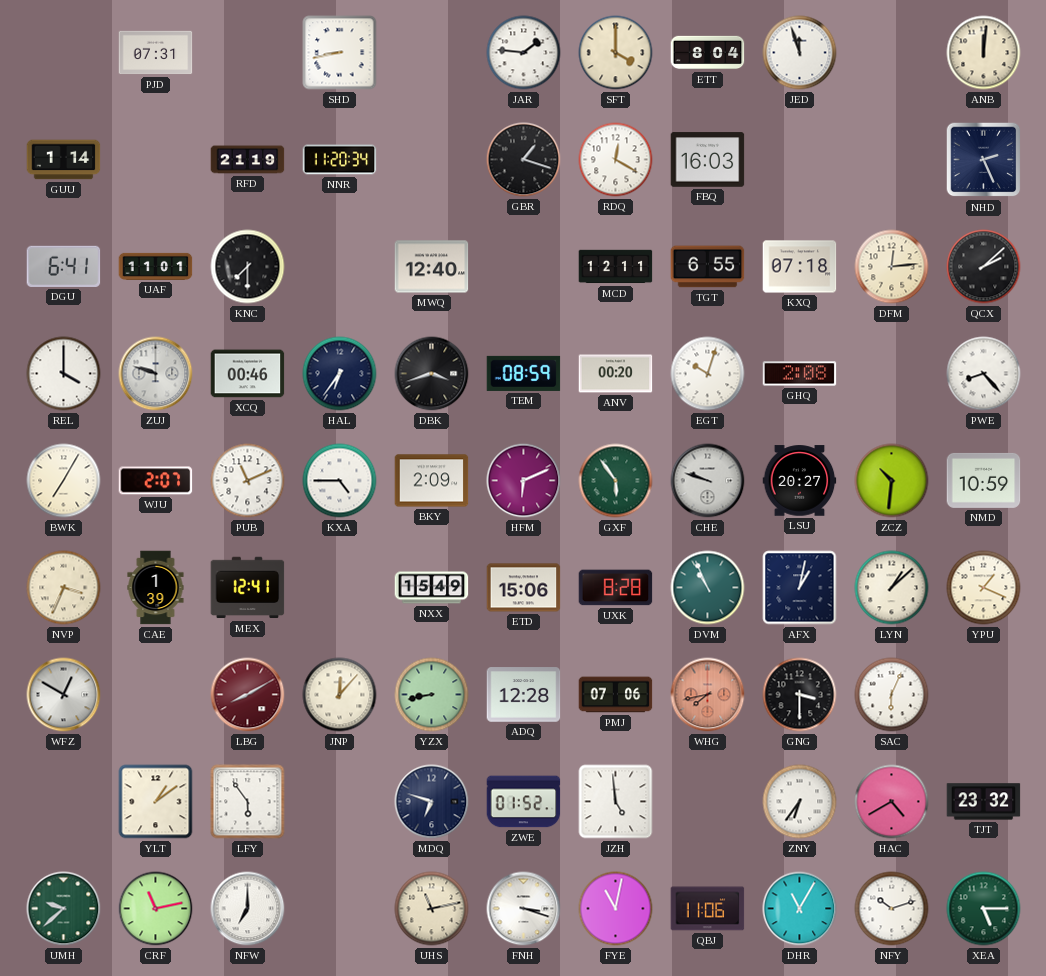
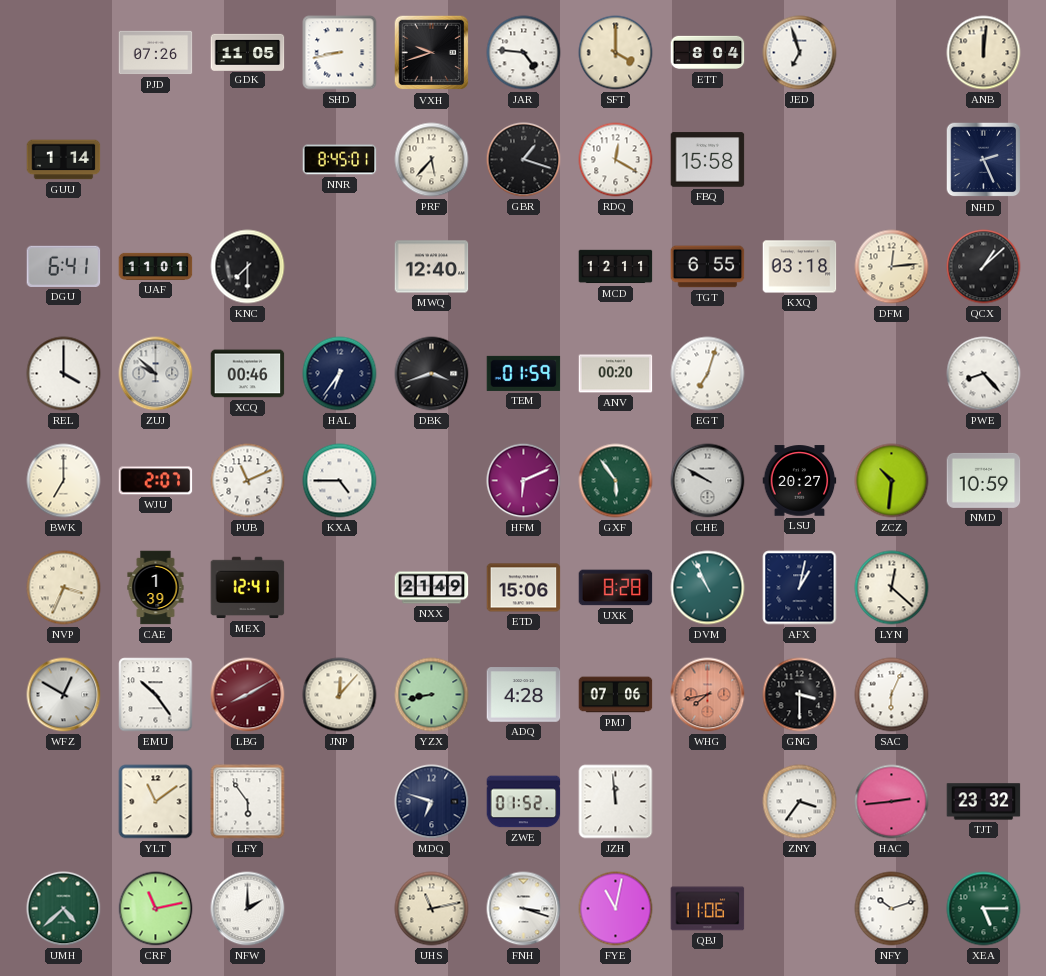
PJD: 07:31 -> 07:26 (156, 53)
GDK: none -> 11:05 (248, 52)
VXH: none -> 9:42 (432, 53)
JAR: 1:46 -> 4:46 (524, 53)
JED: 11:57 -> 6:57 (800, 53)
RFD: 21:19 -> none (248, 160)
NNR: 11:20 -> 8:45 (340, 160)
PRF: none -> 5:37 (432, 160)
FBQ: 16:03 -> 15:58 (708, 160)
KXQ: 07:18 -> 03:18 (800, 267)
QCX: 2:08 -> 1:08 (984, 267)
ZUJ: 9:48 -> 9:52 (156, 374)
TEM: 08:59 -> 01:59 (524, 373)
EGT: 10:03 -> 7:03 (708, 374)
GHQ: 2:08 -> none (800, 374)
BWK: 7:05 -> 7:00 (64, 481)
BKY: 2:09 -> none (432, 481)
CHE: 9:48 -> 9:50 (708, 481)
NXX: 15:49 -> 21:49 (432, 588)
LYN: 1:08 -> 12:22 (892, 588)
YPU: 1:19 -> none (984, 588)
EMU: none -> 10:24 (156, 695)
ADQ: 12:28 -> 4:28 (524, 695)
YLT: 1:09 -> 11:09 (156, 802)
JZH: 4:59 -> 11:59 (616, 802)
ZNY: 6:36 -> 3:36 (800, 802)
HAC: 4:40 -> 2:44 (892, 802)
UMH: 9:38 -> 4:38 (64, 909)
NFW: 7:00 -> 2:00 (248, 909)
DHR: 11:05 -> none (800, 909)
